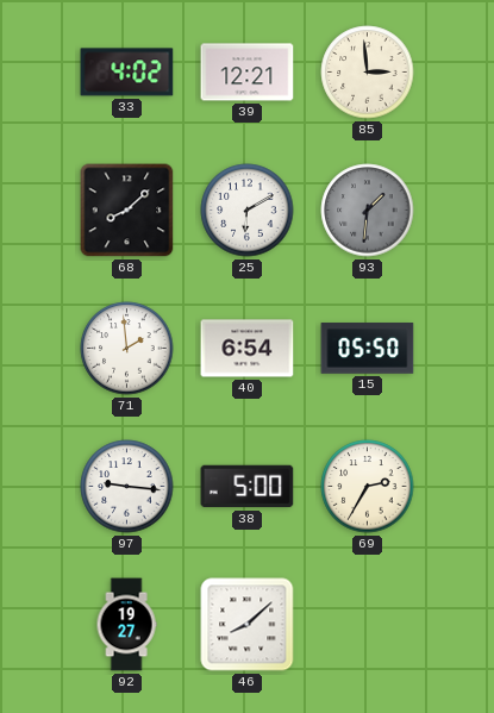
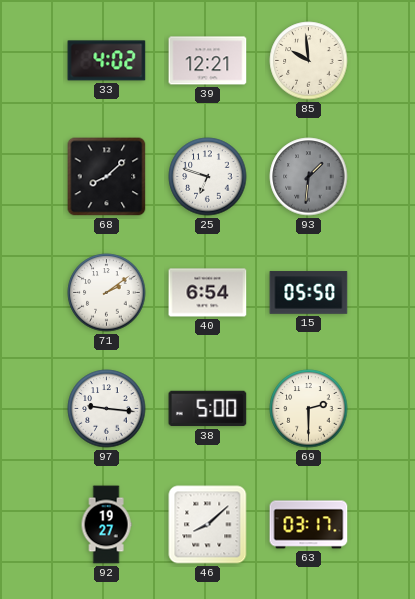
85: 2:59 -> 9:59 (309, 61)
25: 6:10 -> 6:48 (208, 177)
71: 1:59 -> 2:09 (107, 293)
69: 2:35 -> 2:30 (309, 409)
63: none -> 03:17 (309, 525)
